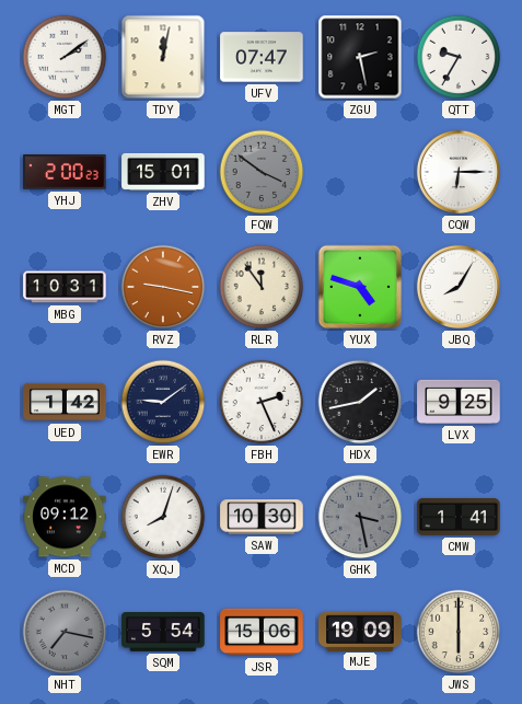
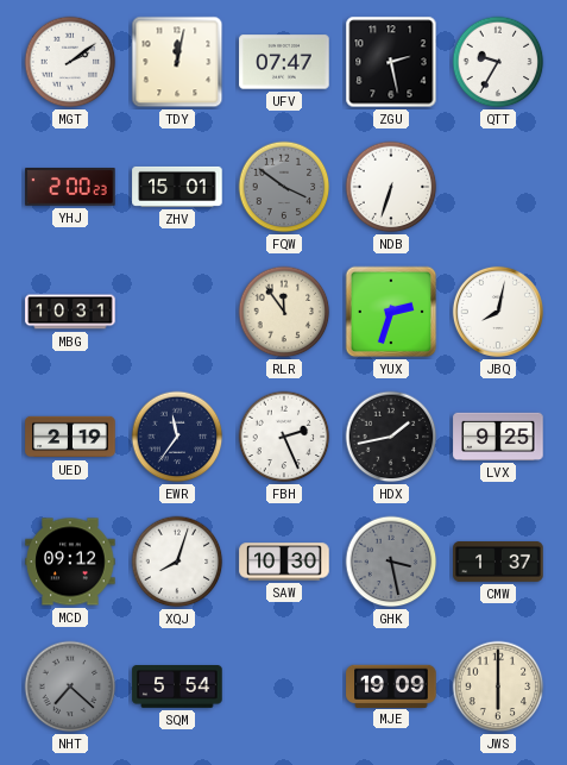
NDB: none -> 6:33 (391, 187)
CQW: 6:15 -> none (459, 172)
RVZ: 9:17 -> none (163, 287)
YUX: 4:48 -> 2:33 (391, 312)
JBQ: 8:05 -> 8:02 (498, 312)
UED: 1:42 -> 2:19 (70, 437)
EWR: 9:09 -> 11:36 (177, 437)
CMW: 1:41 -> 1:37 (498, 562)
NHT: 7:17 -> 7:22 (70, 686)
JSR: 15:06 -> none (262, 632)
